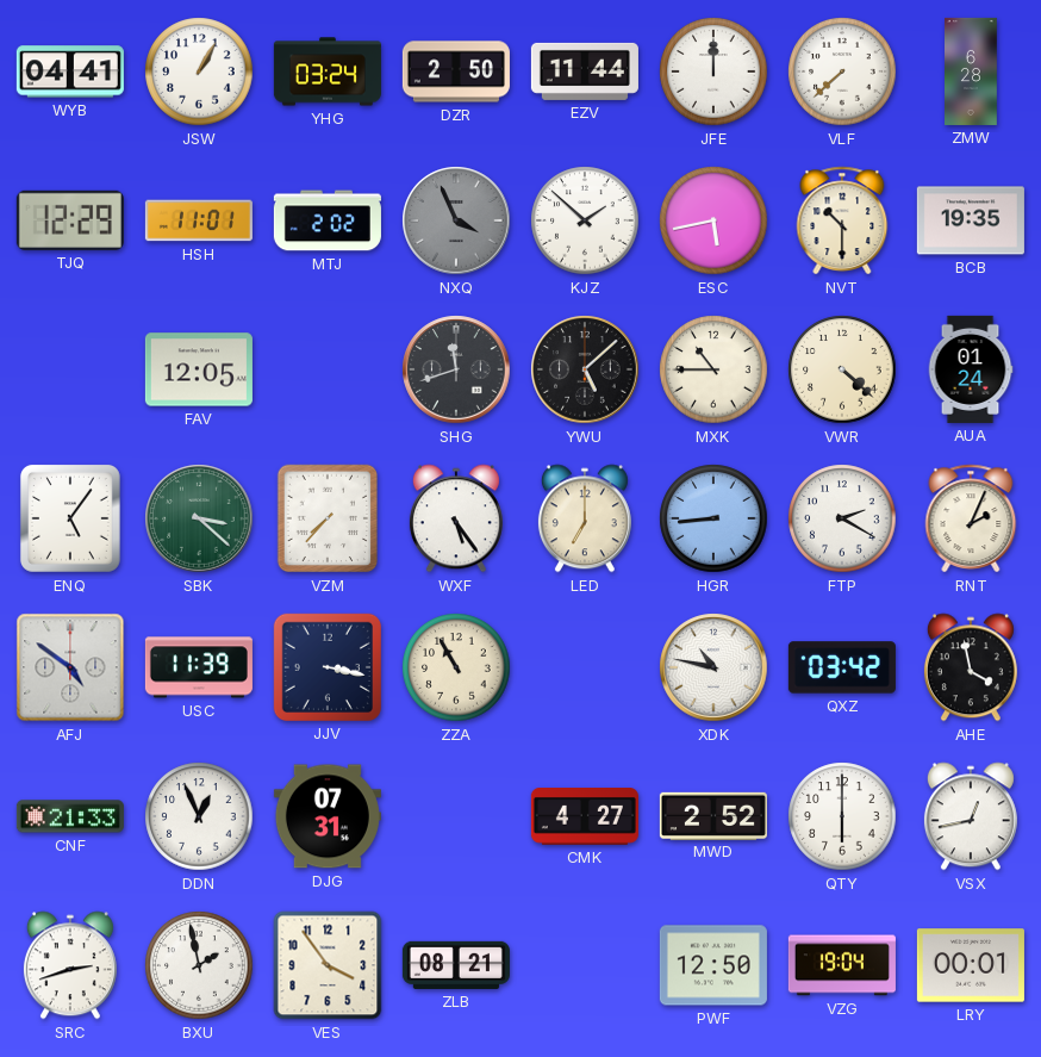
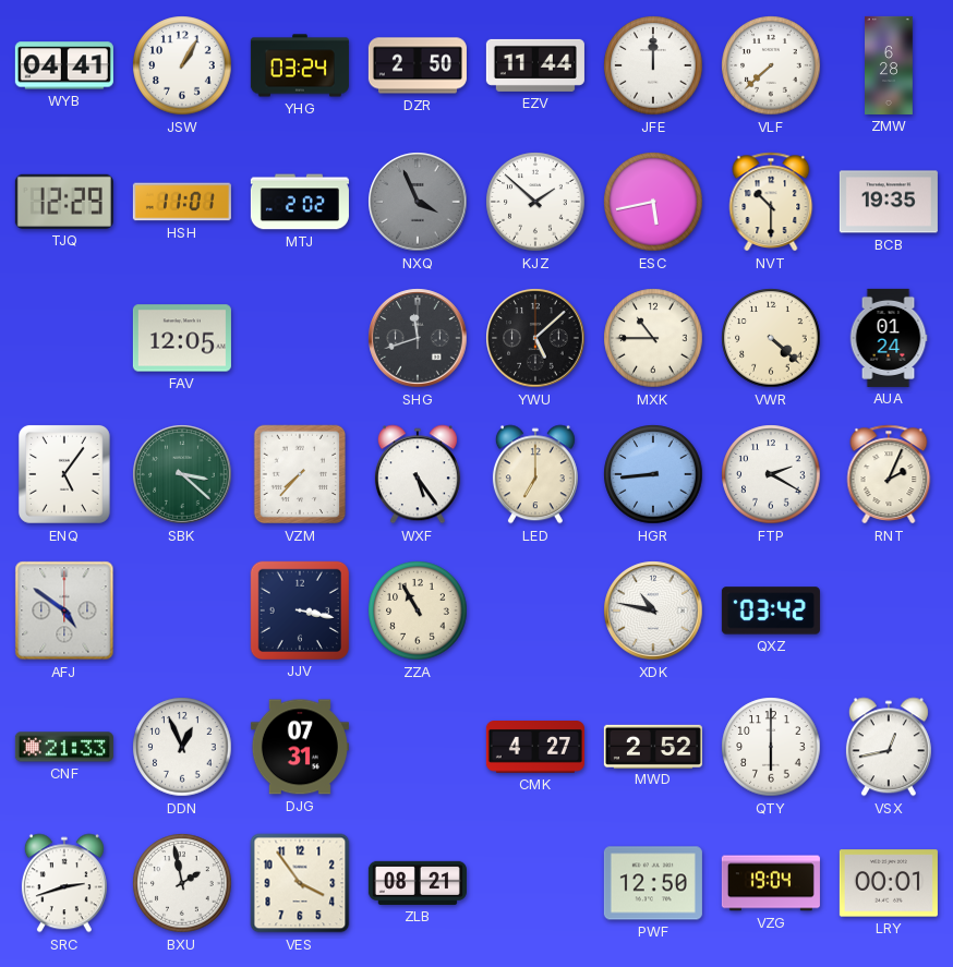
USC: 11:39 -> none (199, 667)
AHE: 3:58 -> none (971, 667)
